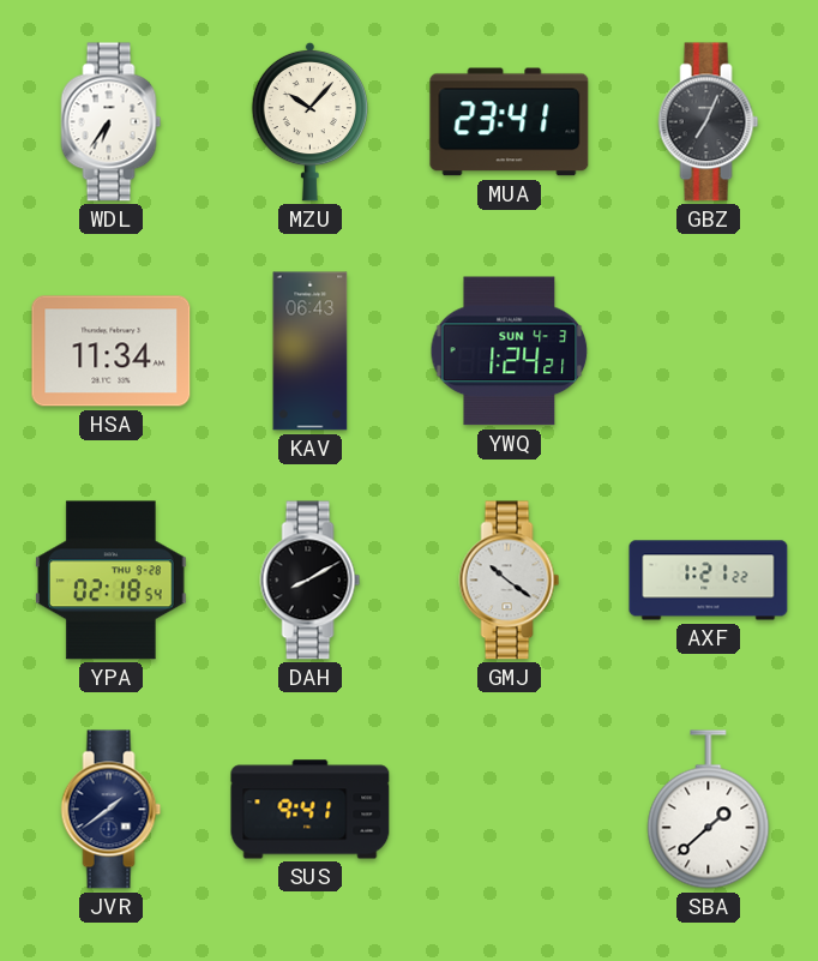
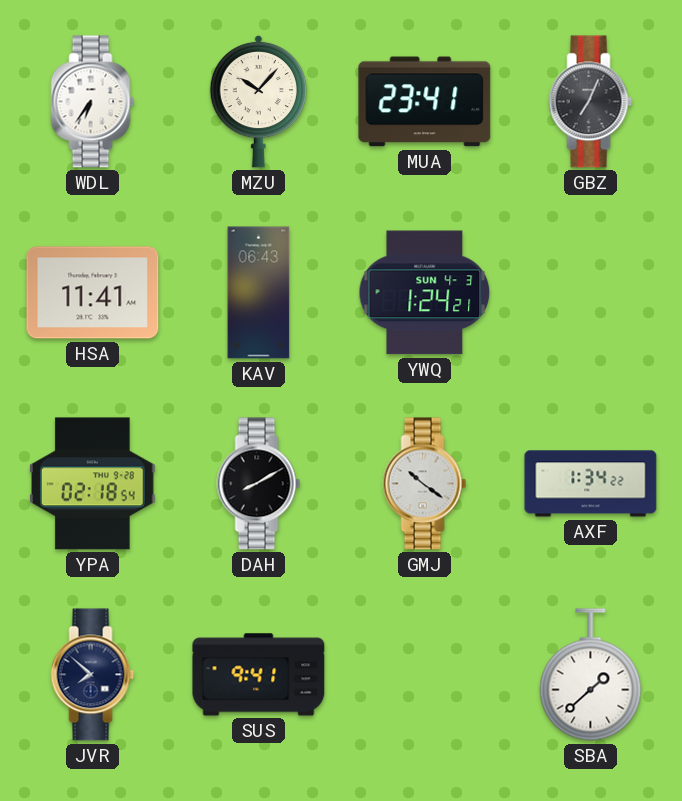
HSA: 11:34 -> 11:41 (93, 293)
AXF: 1:21 -> 1:34 (591, 484)
JVR: 1:39 -> 7:52 (93, 675)
